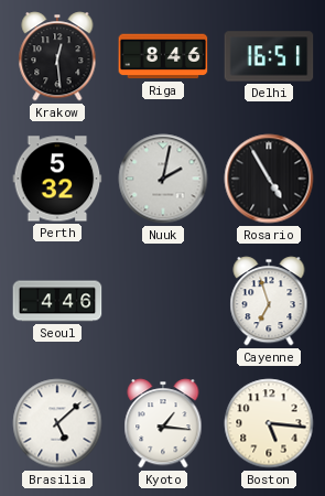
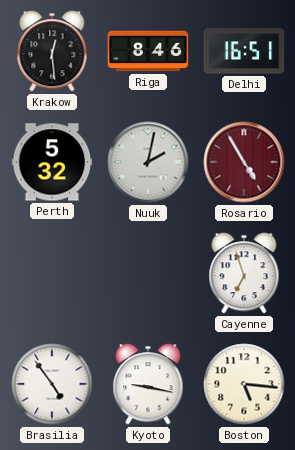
Rosario dial: black -> burgundy (244, 162)
Seoul: 4:46 -> none (57, 301)
Brasilia: 5:08 -> 4:54 (52, 384)
Kyoto: 1:16 -> 9:17 (148, 384)
